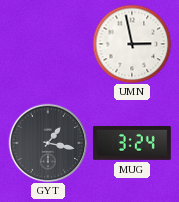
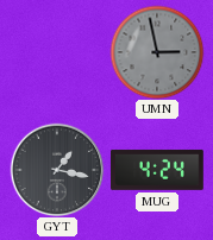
UMN dial: white -> grey (157, 52)
MUG: 3:24 -> 4:24 (158, 170)
